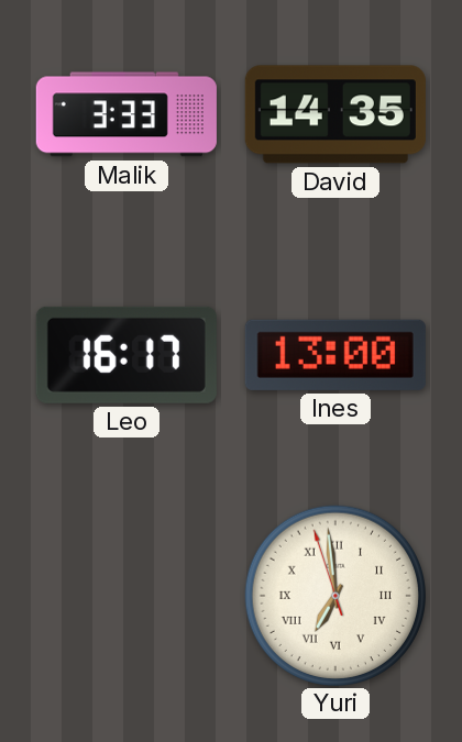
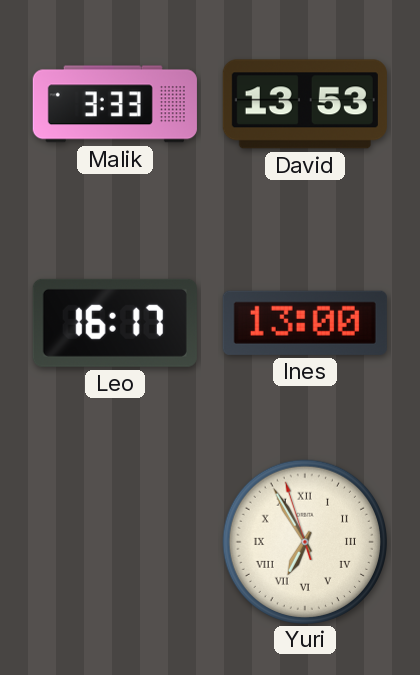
David: 14:35 -> 13:53 (305, 104)
Yuri: 6:58 -> 6:54 (304, 541)
